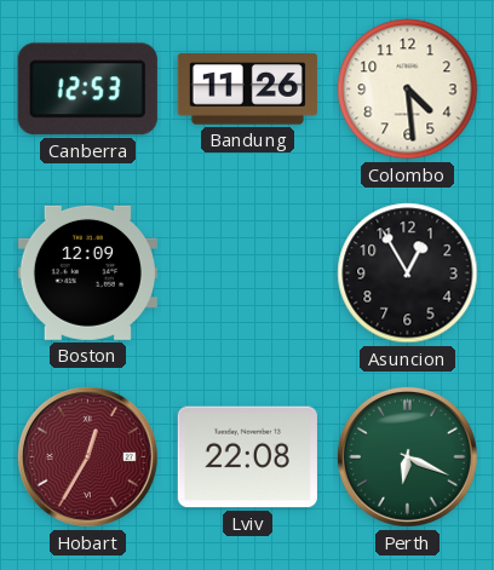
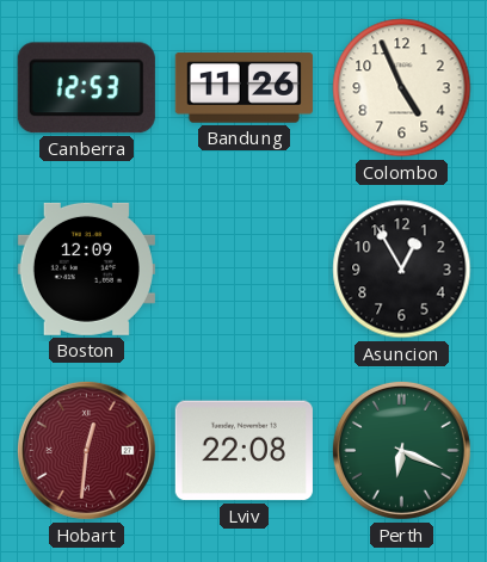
Colombo: 4:29 -> 4:56 (402, 88)
Hobart: 12:35 -> 12:31 (86, 450)
